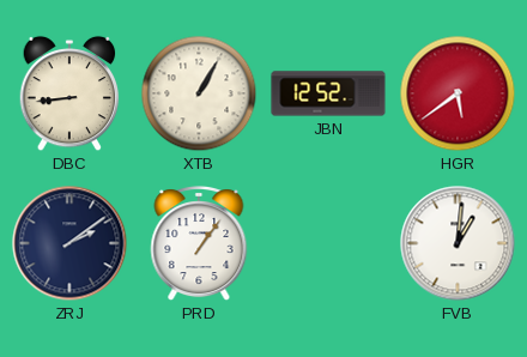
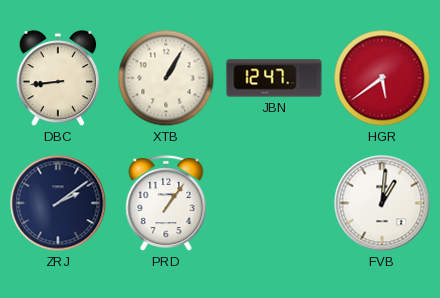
JBN: 12:52 -> 12:47 (274, 78)
